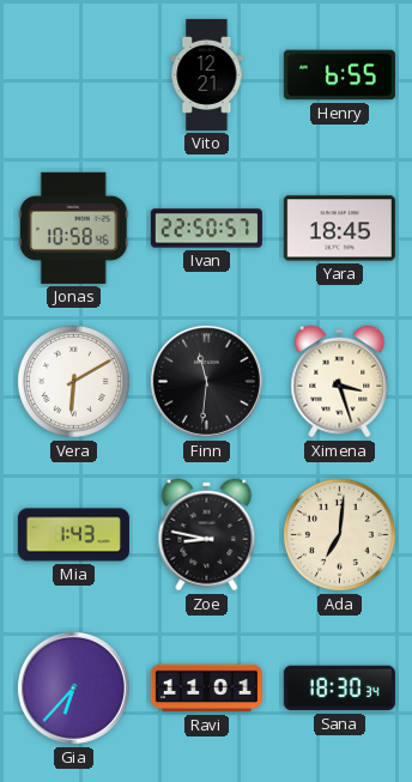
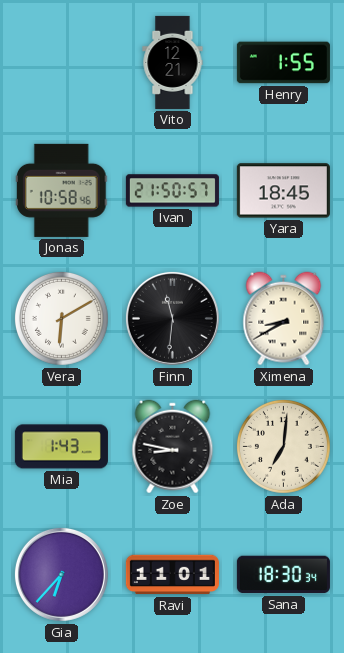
Henry: 6:55 -> 1:55 (283, 63)
Ivan: 22:50 -> 21:50 (172, 191)
Ximena: 3:27 -> 8:40 (284, 319)
